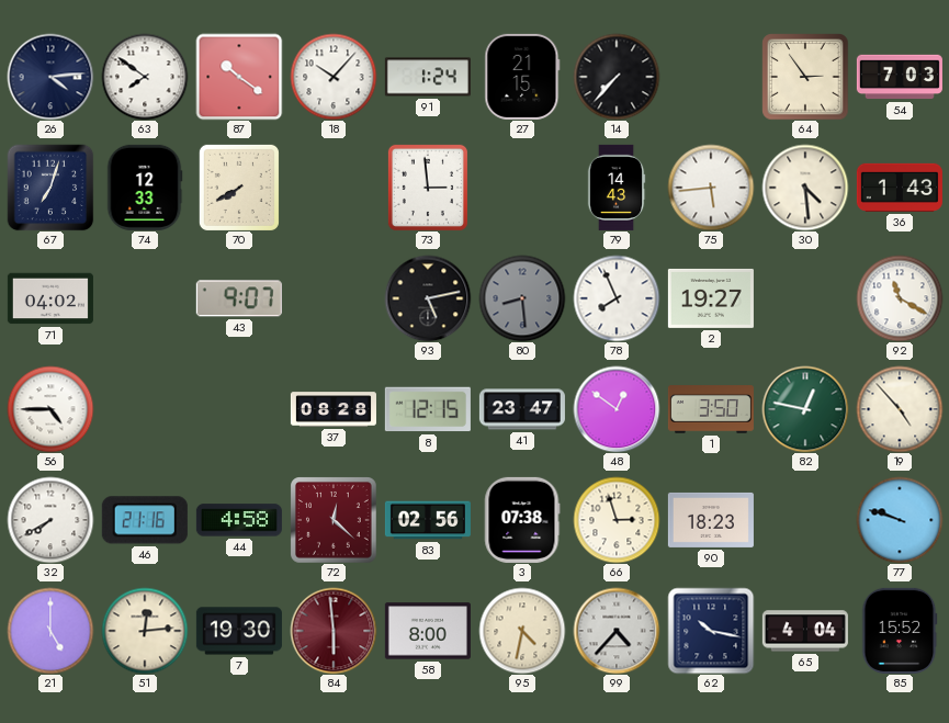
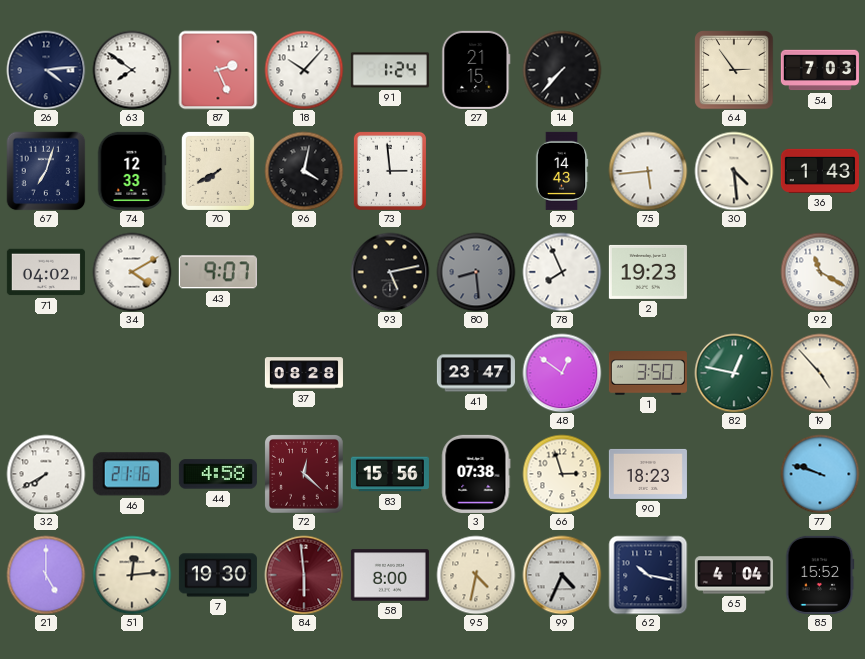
87: 10:21 -> 2:26 (218, 70)
96: none -> 4:02 (304, 171)
34: none -> 4:10 (132, 272)
2: 19:27 -> 19:23 (648, 272)
56: 4:45 -> none (50, 409)
8: 12:15 -> none (428, 409)
83: 02:56 -> 15:56 (390, 474)
99: 4:37 -> 4:34 (562, 575)
